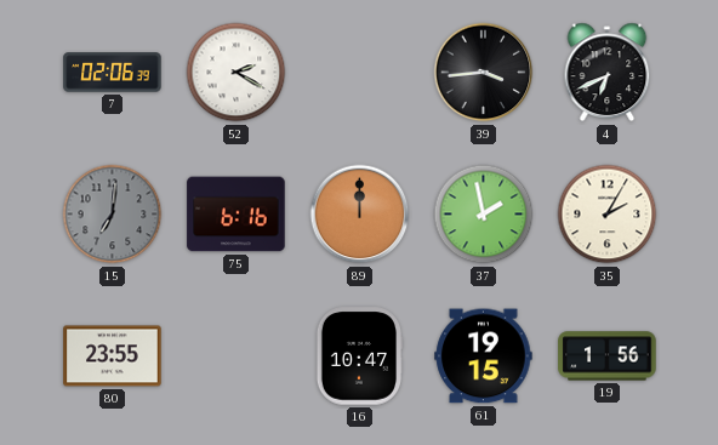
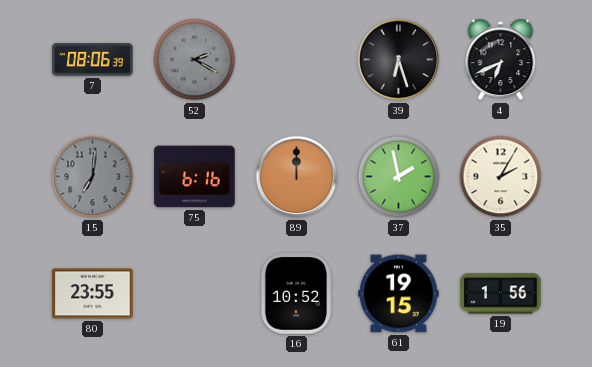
7: 02:06 -> 08:06 (93, 60)
52 dial: white -> grey (195, 60)
39: 3:44 -> 6:27 (399, 60)
16: 10:47 -> 10:52 (295, 294)
